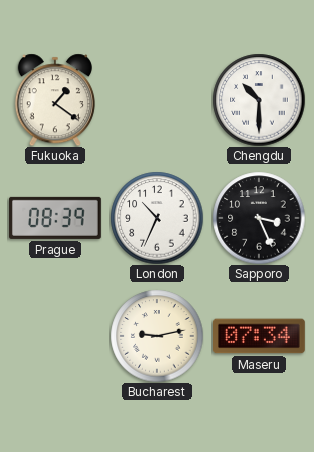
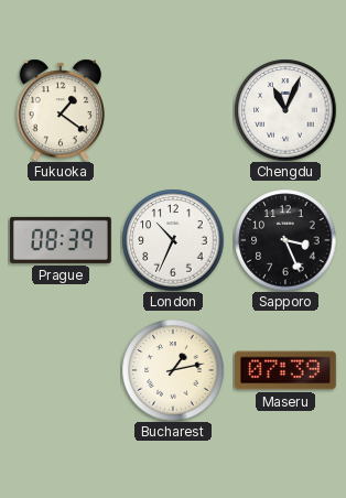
Chengdu: 10:30 -> 11:04 (285, 110)
Bucharest: 9:13 -> 1:13 (173, 370)
Maseru: 07:34 -> 07:39 (286, 370)
